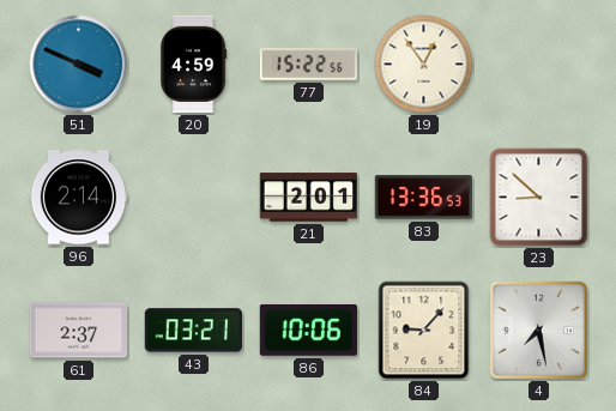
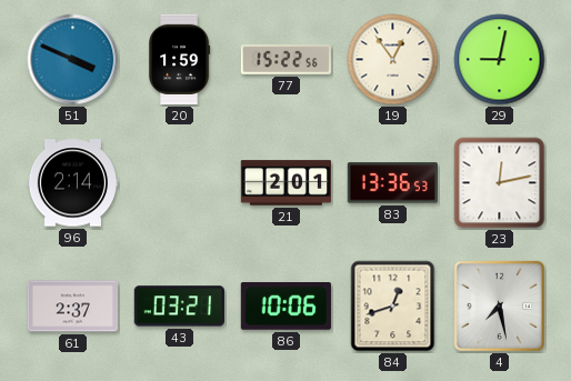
20: 4:59 -> 1:59 (180, 60)
29: none -> 9:02 (500, 60)
23: 8:52 -> 12:13 (500, 183)
84: 9:07 -> 12:42 (393, 307)
